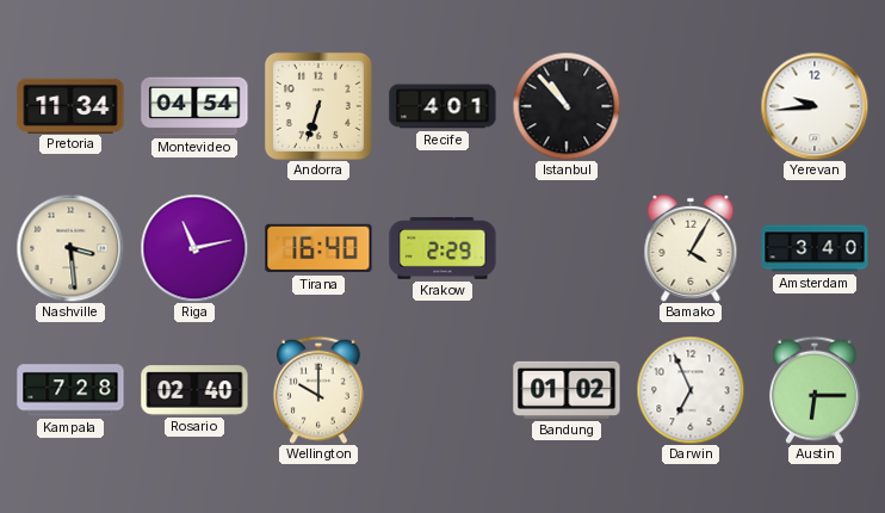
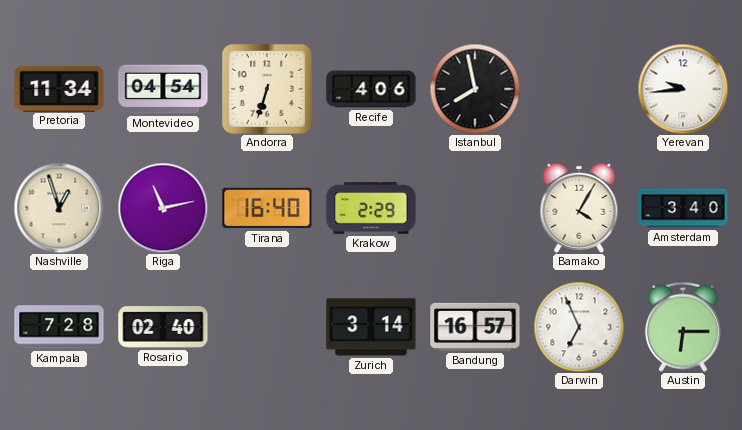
Recife: 4:01 -> 4:06 (371, 89)
Istanbul: 10:53 -> 7:58 (475, 89)
Nashville: 3:29 -> 12:57 (59, 208)
Wellington: 10:00 -> none (318, 390)
Zurich: none -> 3:14 (371, 327)
Bandung: 01:02 -> 16:57 (475, 327)
